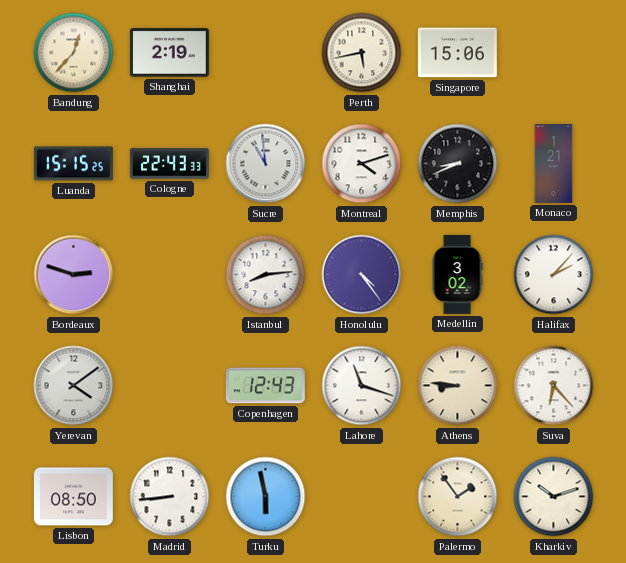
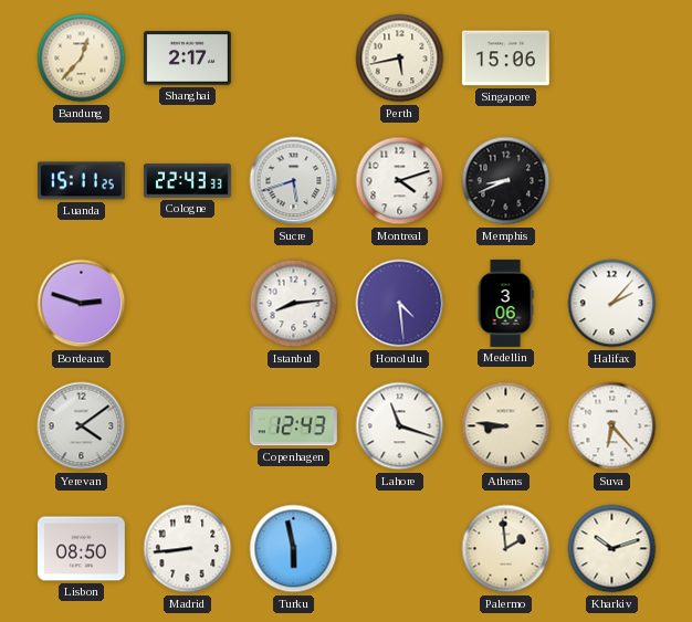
Shanghai: 2:19 -> 2:17 (187, 59)
Luanda: 15:15 -> 15:11 (81, 181)
Sucre: 10:59 -> 5:42 (294, 181)
Monaco: 1:21 -> none (554, 164)
Honolulu: 4:24 -> 4:29 (400, 304)
Medellin: 3:02 -> 3:06 (505, 303)
Palermo: 1:54 -> 1:59 (506, 549)
